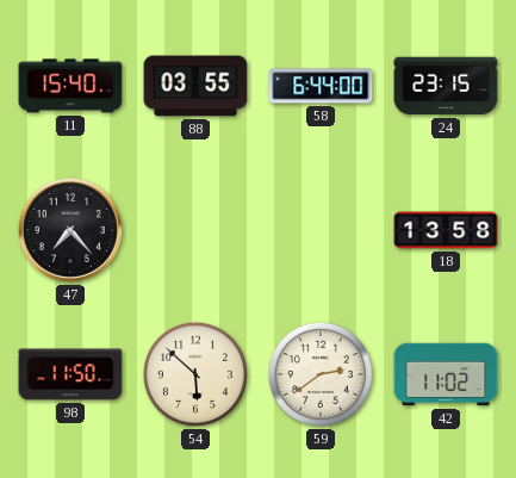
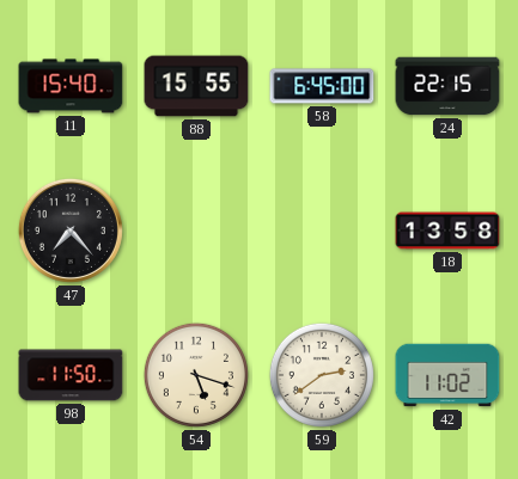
88: 03:55 -> 15:55 (196, 86)
58: 6:44 -> 6:45 (322, 86)
24: 23:15 -> 22:15 (447, 86)
54: 5:52 -> 5:18 (196, 375)
